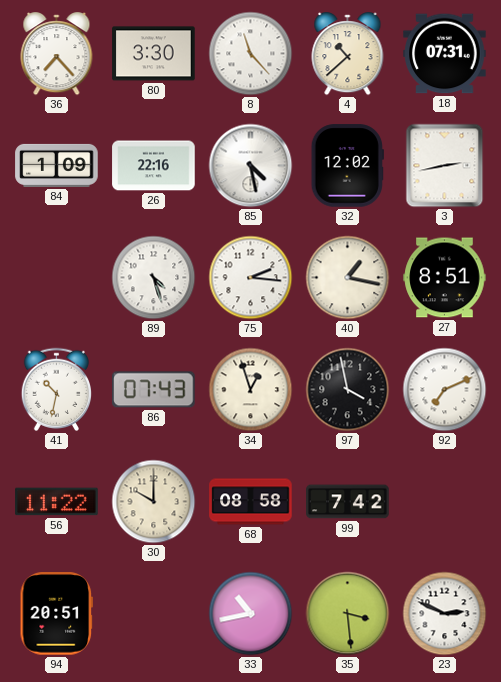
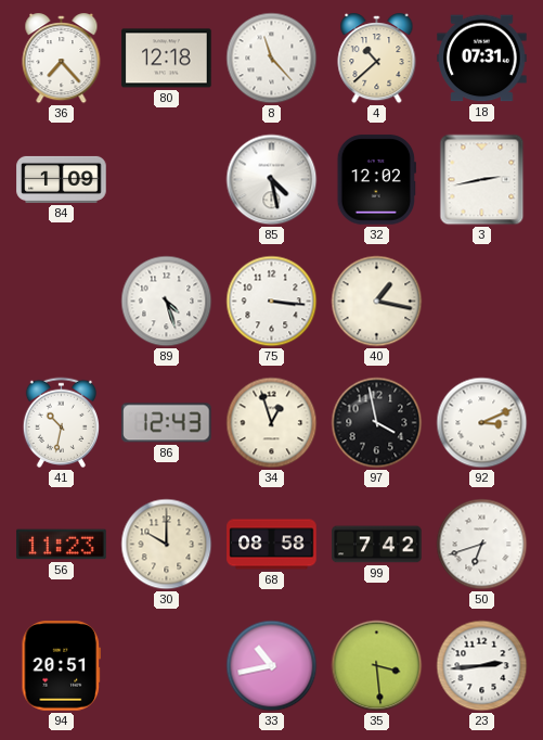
80: 3:30 -> 12:18 (167, 59)
26: 22:16 -> none (154, 166)
75: 2:16 -> 3:16 (272, 302)
27: 8:51 -> none (445, 278)
86: 07:43 -> 12:43 (167, 423)
92: 7:11 -> 3:11 (482, 423)
56: 11:22 -> 11:23 (62, 545)
50: none -> 6:42 (482, 545)
23: 2:49 -> 2:44 (482, 666)
